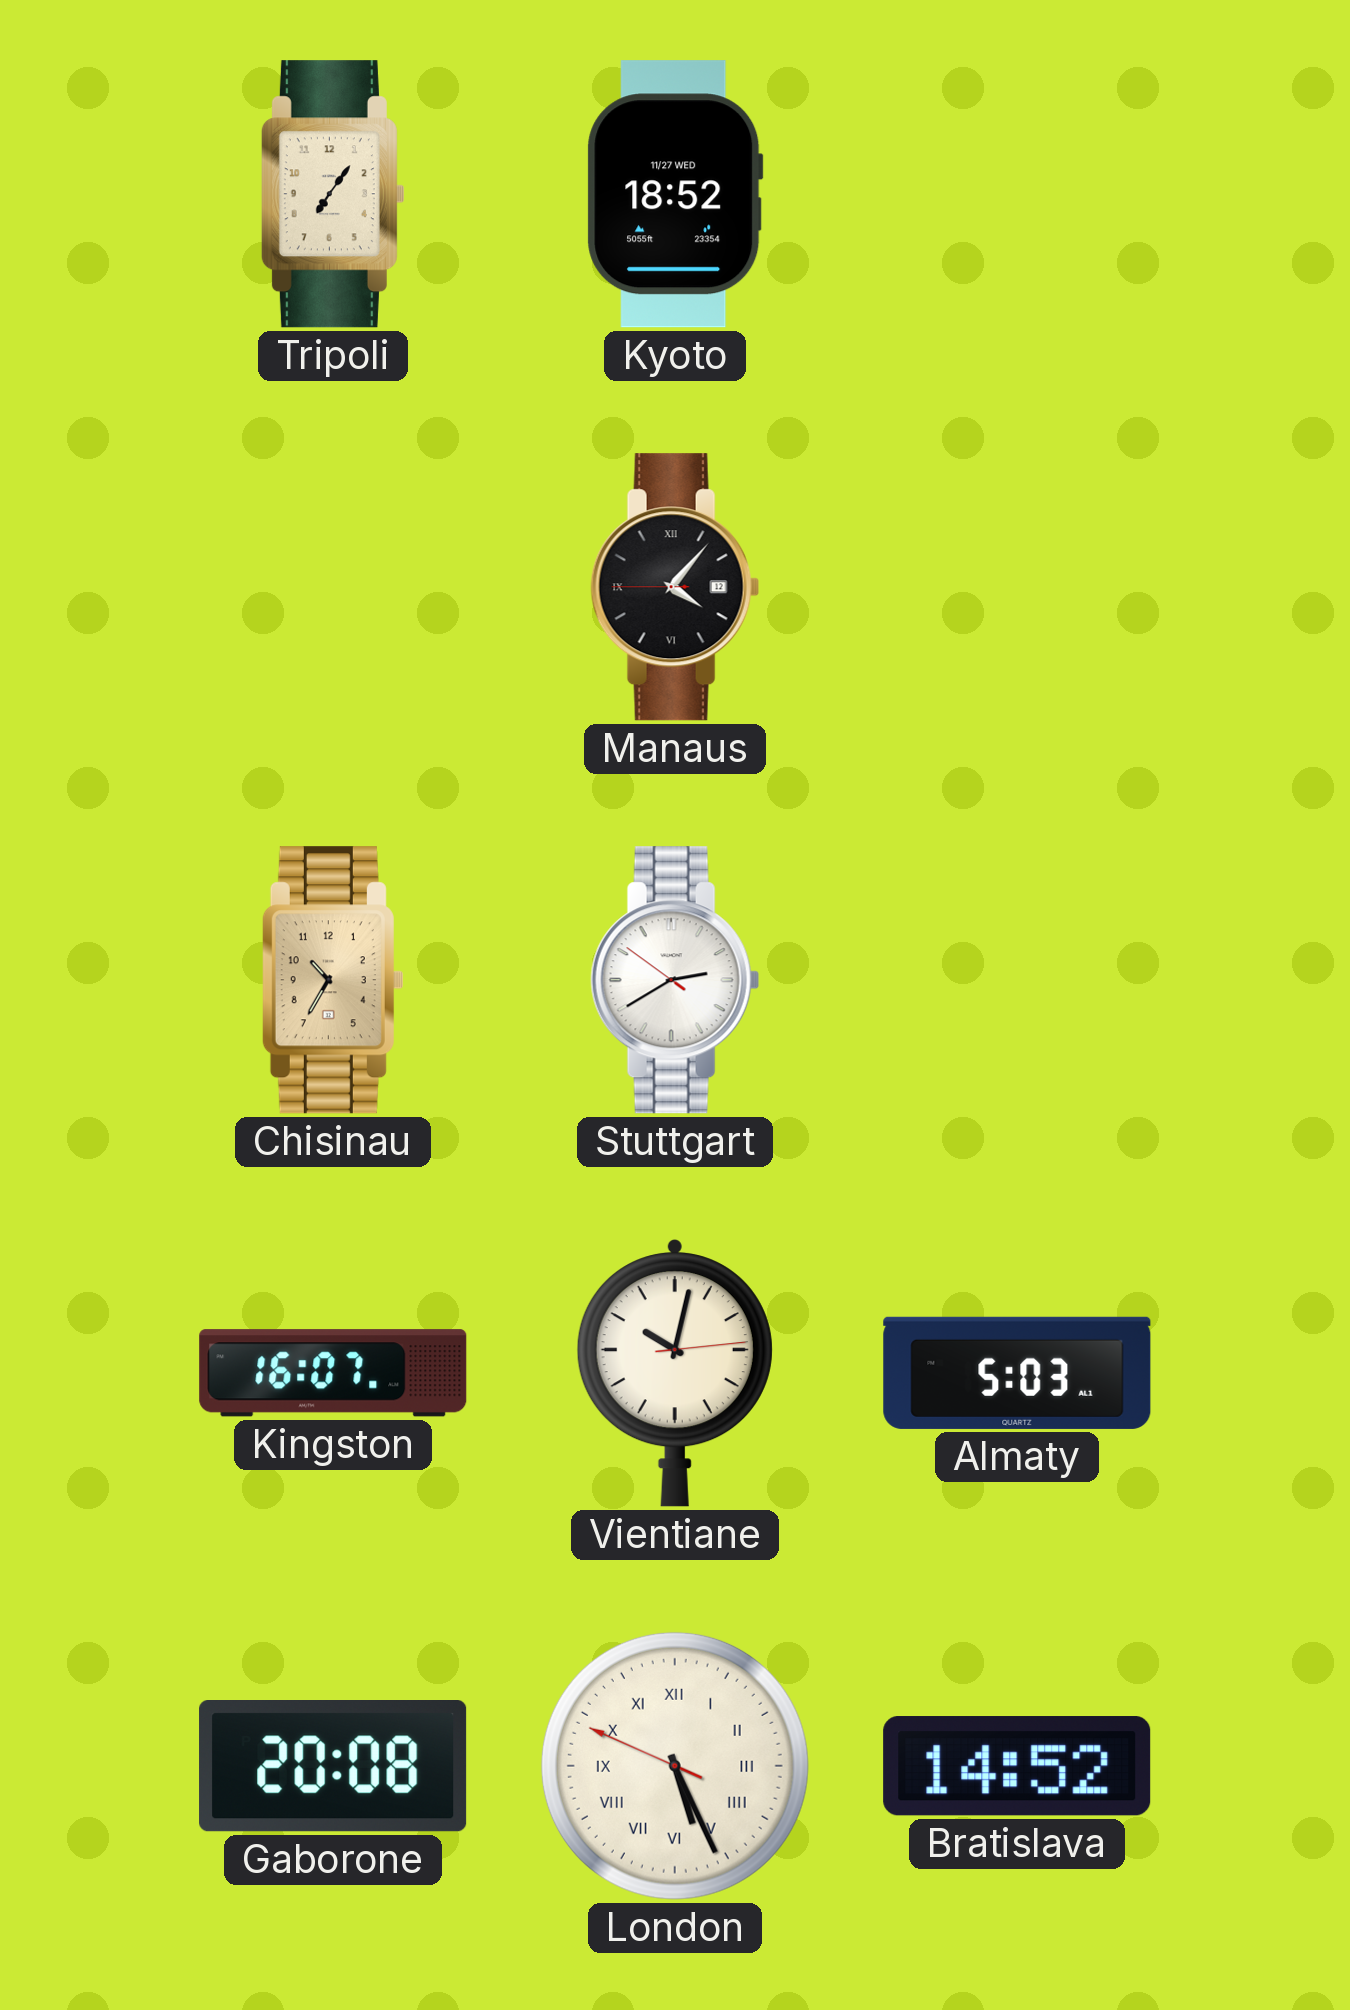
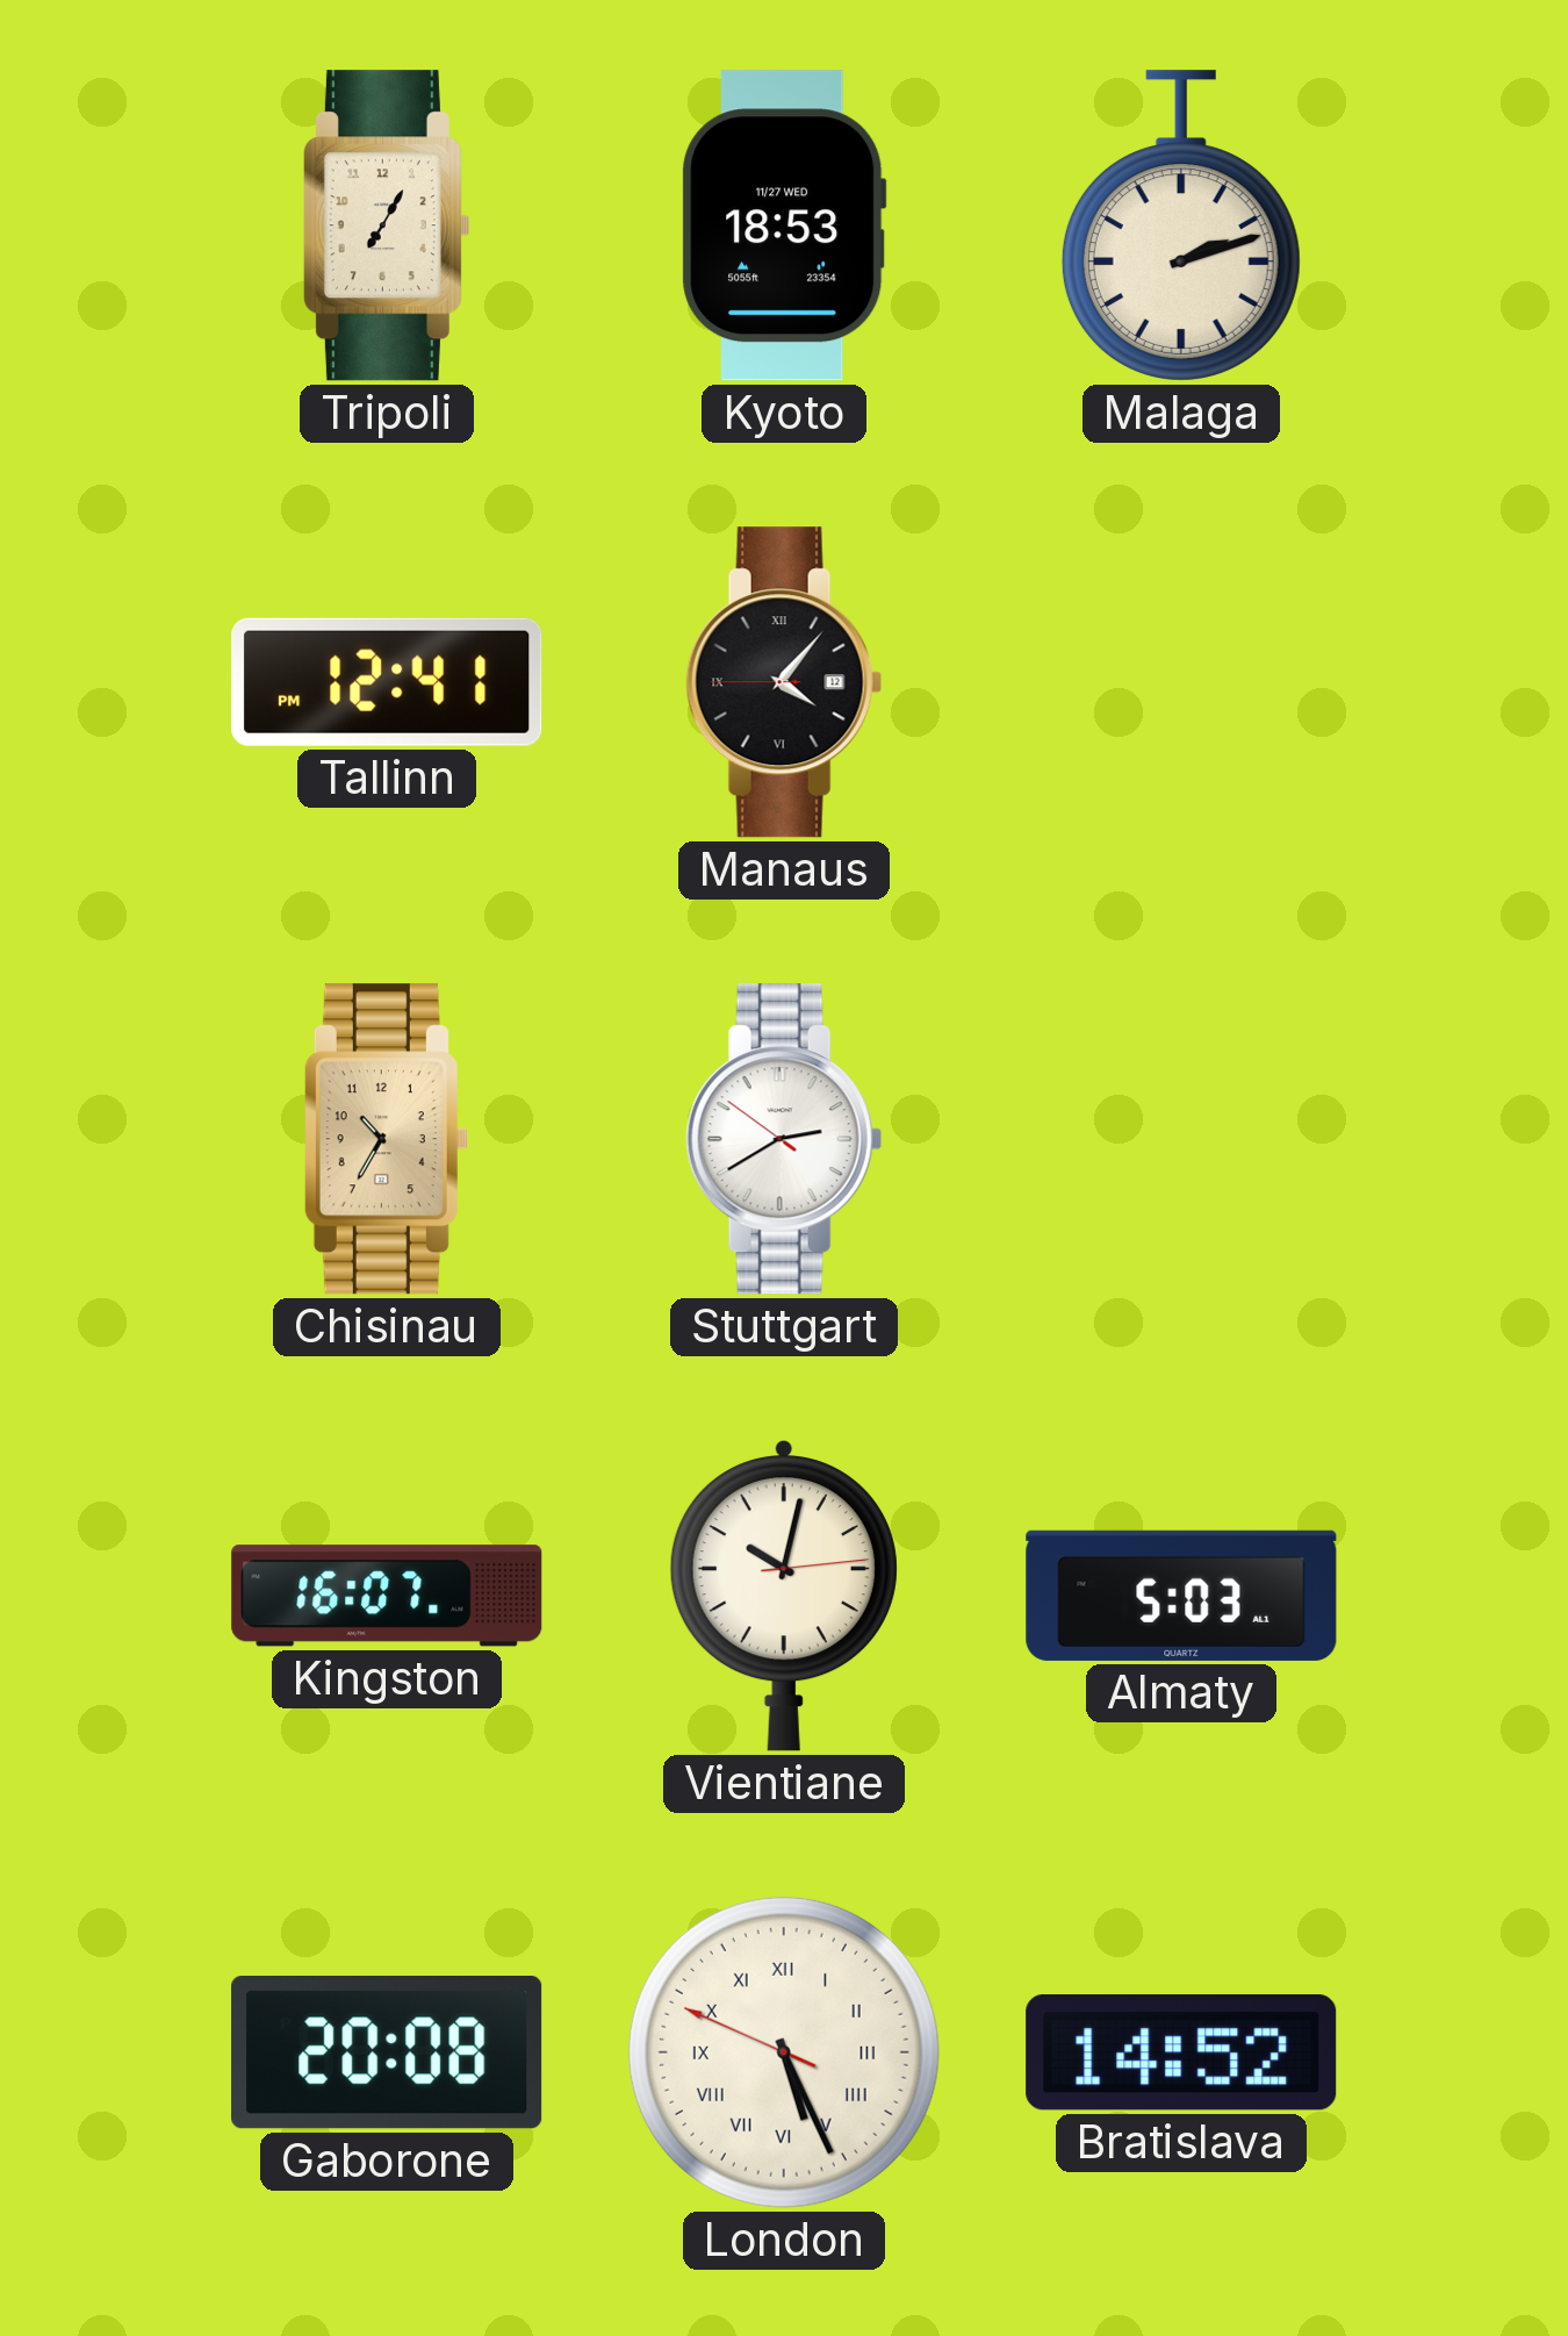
Tripoli: 7:06 -> 7:05 (387, 225)
Kyoto: 18:52 -> 18:53 (784, 225)
Malaga: none -> 2:12 (1181, 225)
Tallinn: none -> 12:41 (387, 682)
